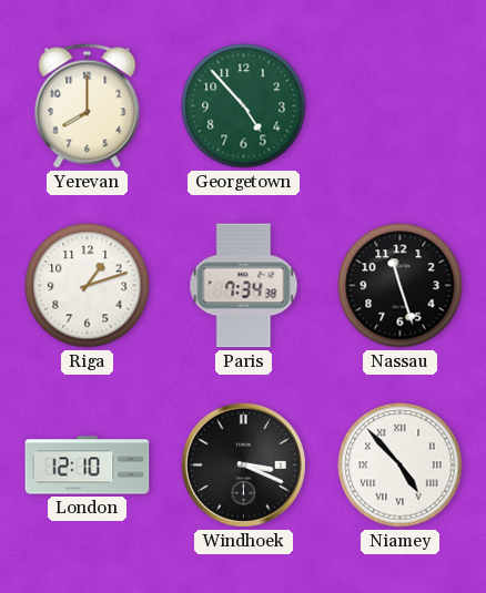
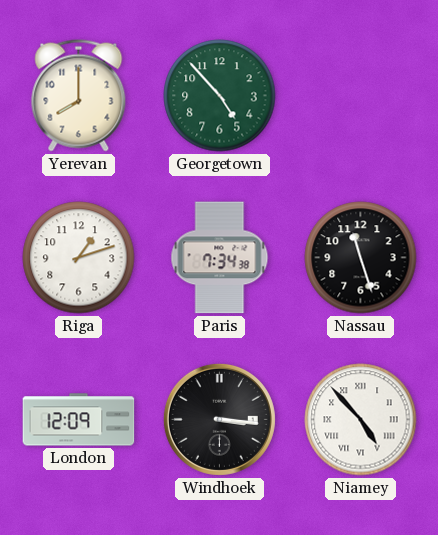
London: 12:10 -> 12:09 (79, 420)
Windhoek: 3:19 -> 3:16 (219, 419)
